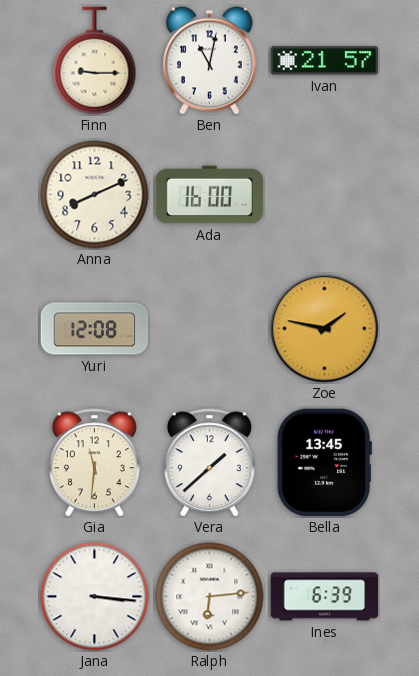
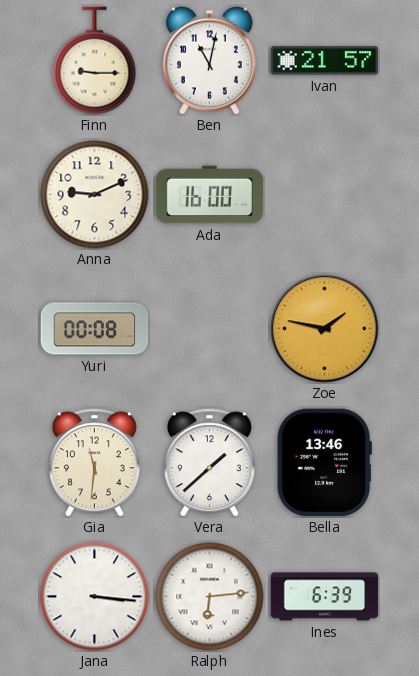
Anna: 8:11 -> 9:11 (95, 195)
Yuri: 12:08 -> 00:08 (95, 329)
Bella: 13:45 -> 13:46 (324, 463)
